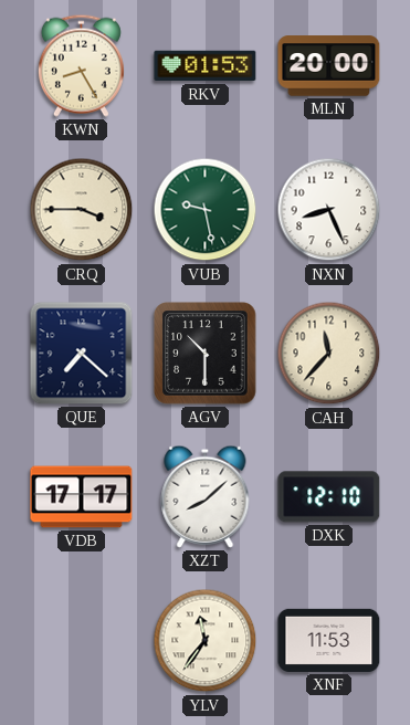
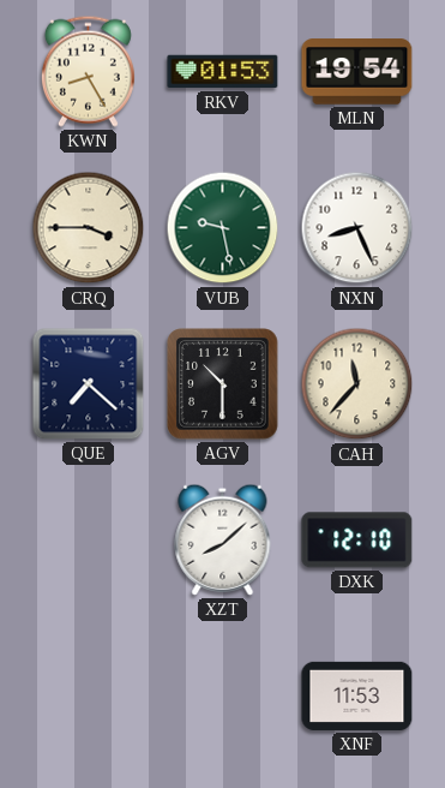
MLN: 20:00 -> 19:54 (357, 72)
VDB: 17:17 -> none (82, 497)
YLV: 11:36 -> none (206, 641)
